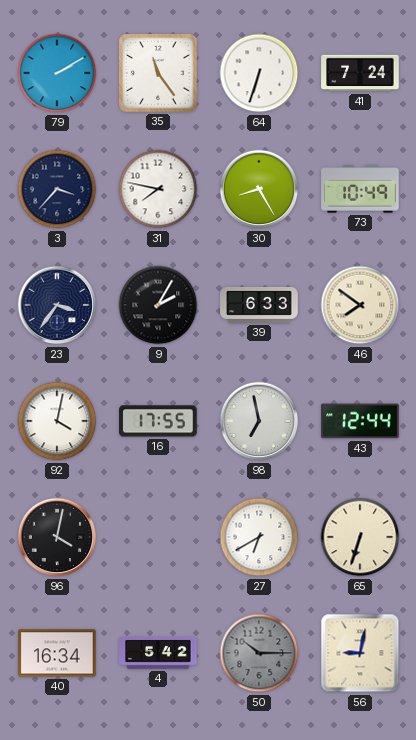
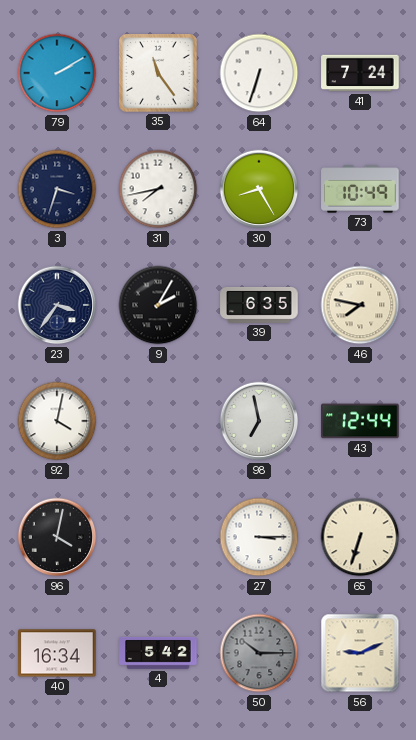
3: 3:37 -> 3:33 (57, 189)
31: 7:47 -> 7:43 (158, 189)
39: 6:33 -> 6:35 (259, 305)
46: 7:51 -> 7:47 (360, 305)
16: 17:55 -> none (158, 421)
27: 6:40 -> 3:15 (259, 537)
56: 9:02 -> 9:11 (360, 653)
